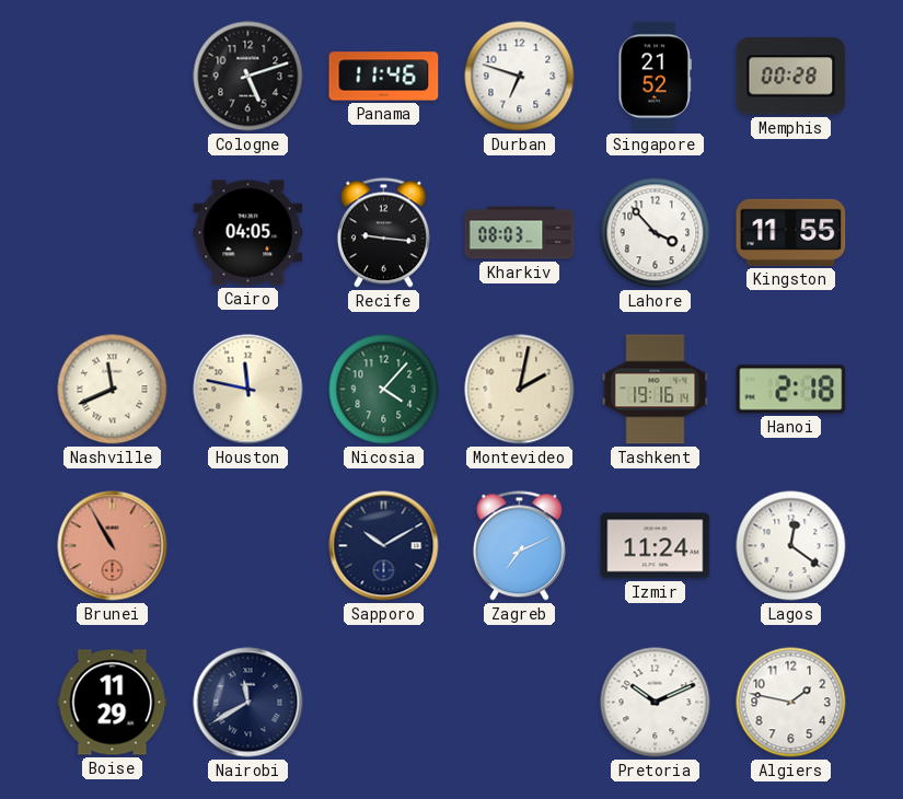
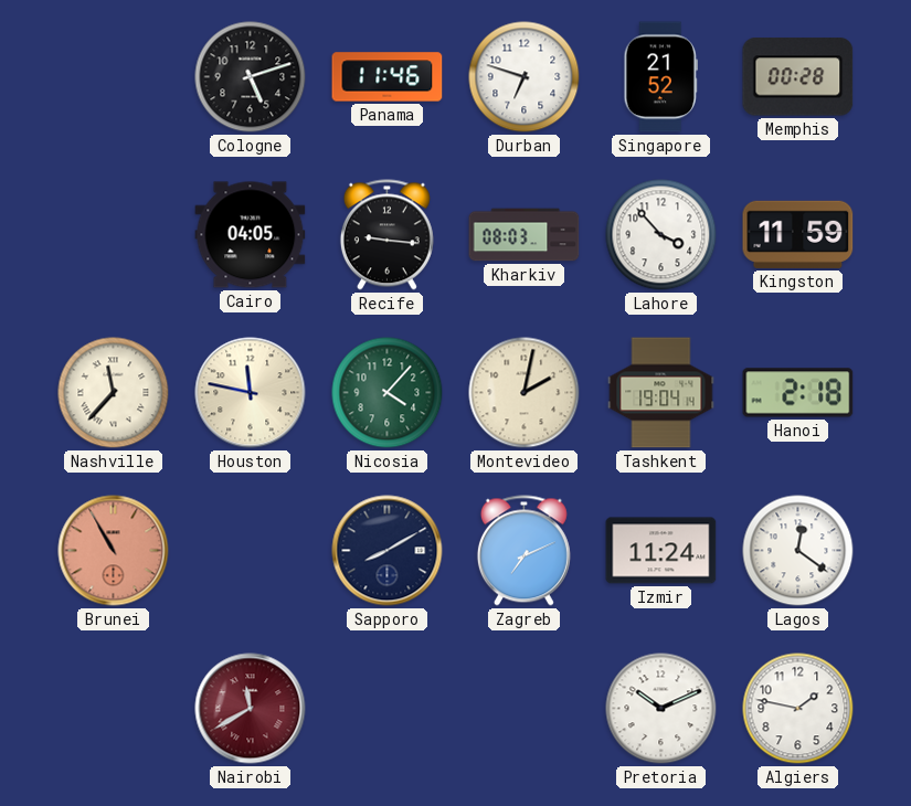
Kingston: 11:55 -> 11:59 (798, 234)
Nashville: 11:41 -> 11:37 (114, 393)
Tashkent: 19:16 -> 19:04 (661, 393)
Sapporo: 10:10 -> 8:10 (388, 551)
Boise: 11:29 -> none (113, 703)
Nairobi dial: navy -> burgundy (251, 709)
